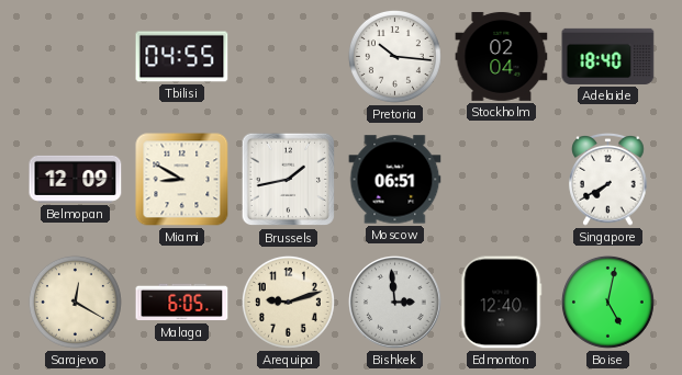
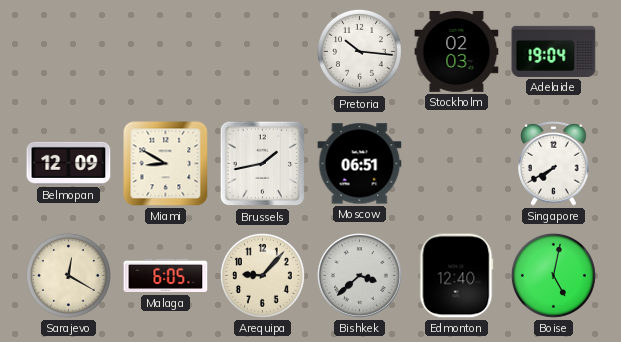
Tbilisi: 04:55 -> none (182, 57)
Stockholm: 02:04 -> 02:03 (457, 51)
Adelaide: 18:40 -> 19:04 (554, 51)
Arequipa: 9:12 -> 9:07 (262, 275)
Bishkek: 2:59 -> 3:38 (360, 276)
